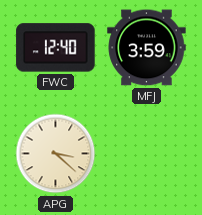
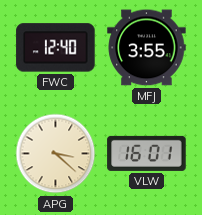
MFJ: 3:59 -> 3:55 (147, 48)
VLW: none -> 16:01 (147, 153)
